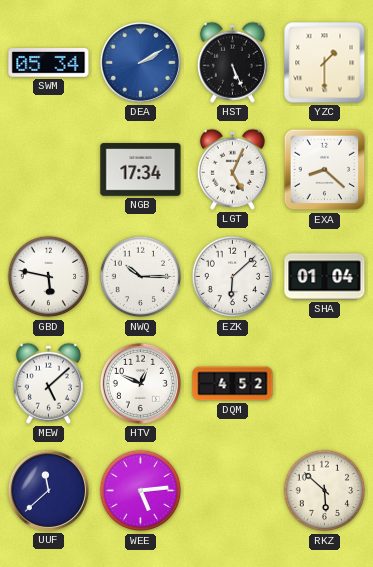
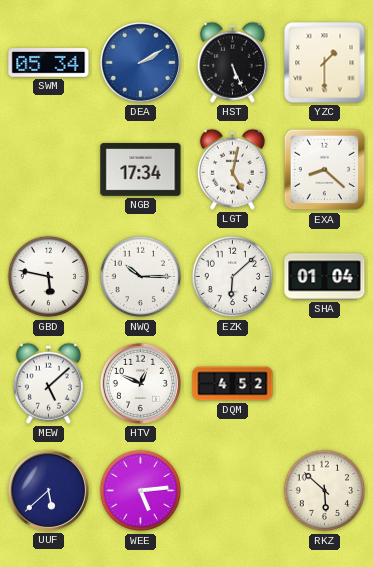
LGT: 5:04 -> 5:02 (232, 169)
UUF: 11:38 -> 5:38 (48, 490)
